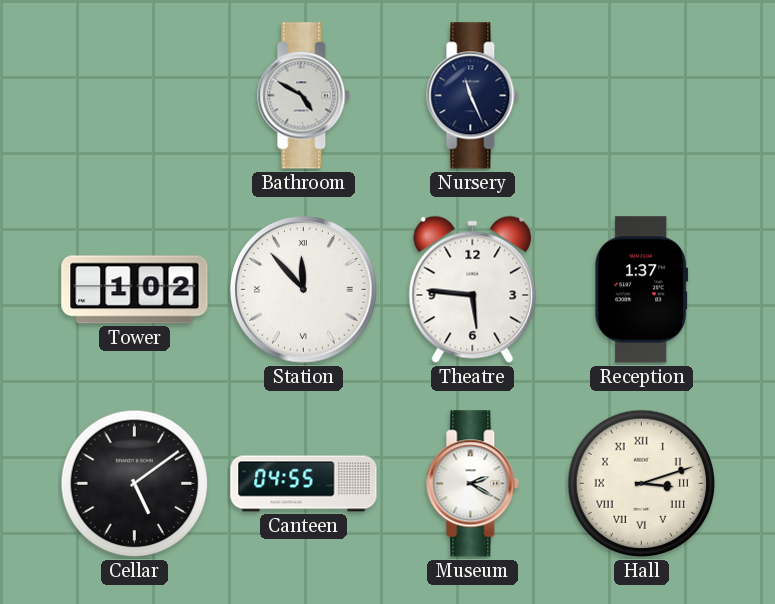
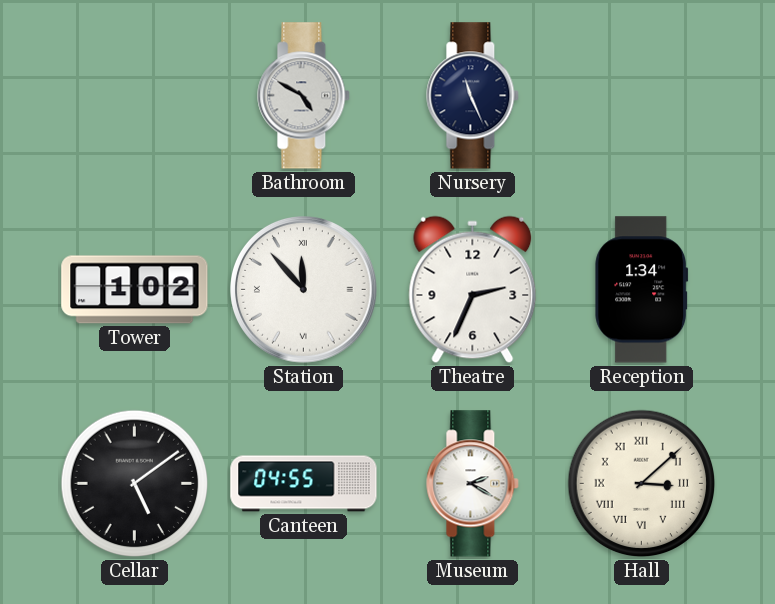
Theatre: 5:46 -> 2:34 (473, 290)
Reception: 1:37 -> 1:34 (642, 290)
Hall: 3:12 -> 3:08 (642, 484)
